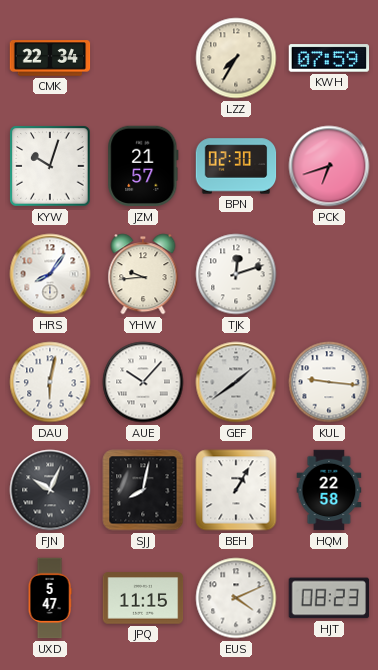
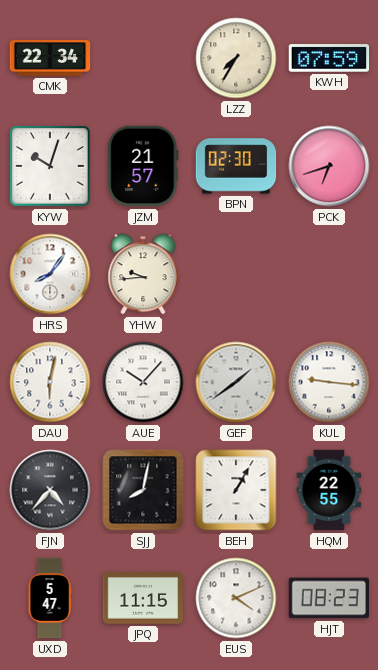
TJK: 12:12 -> none (236, 274)
FJN: 10:04 -> 4:37 (50, 490)
HQM: 22:58 -> 22:55 (329, 490)
